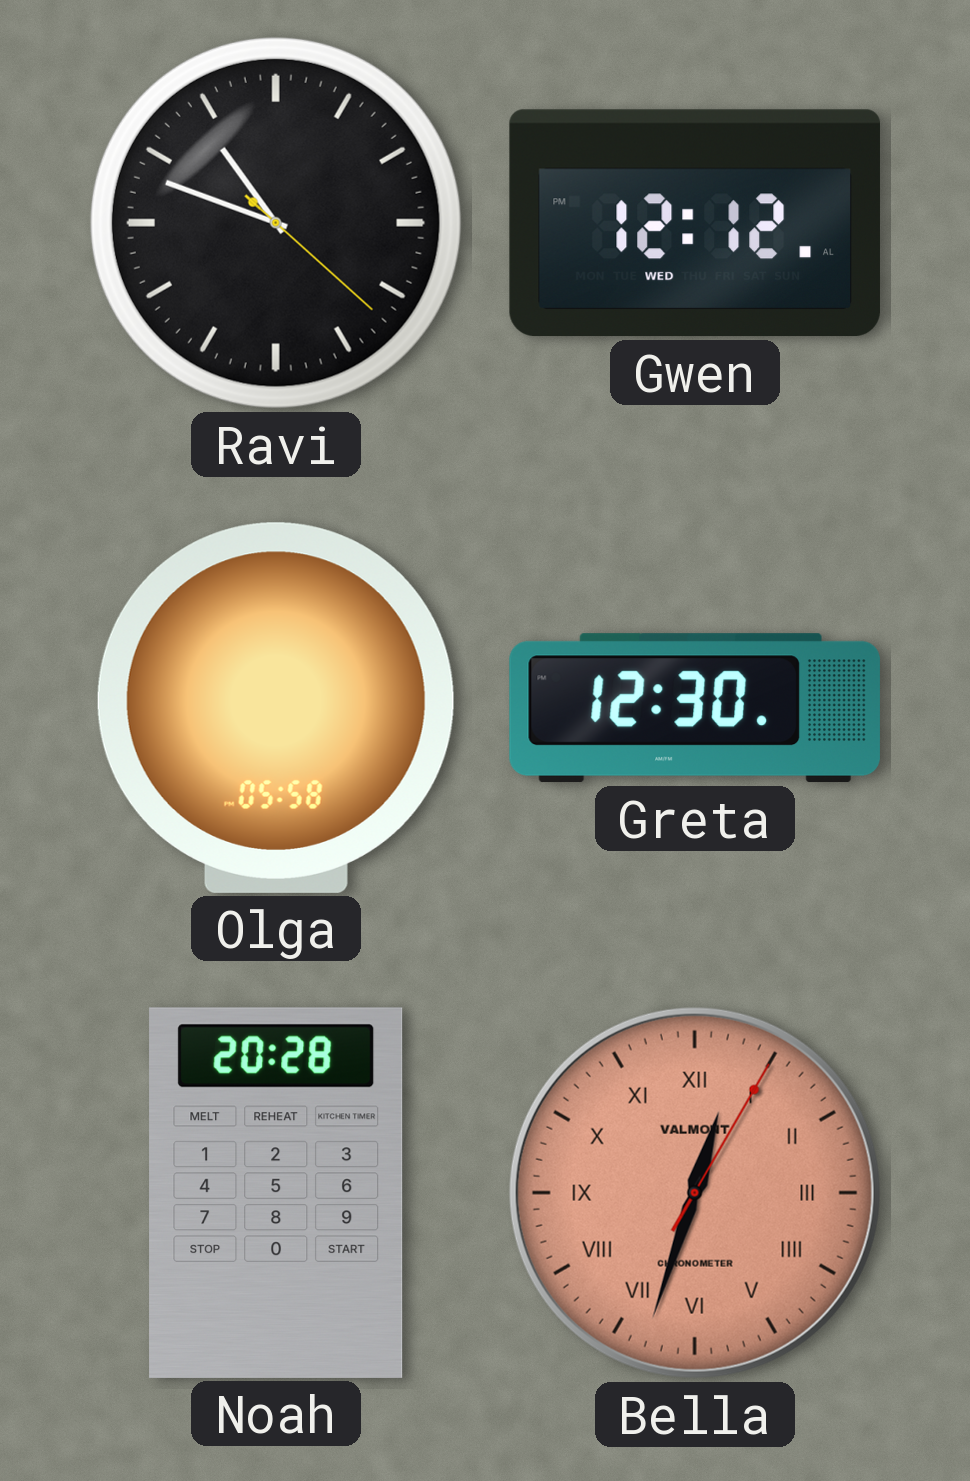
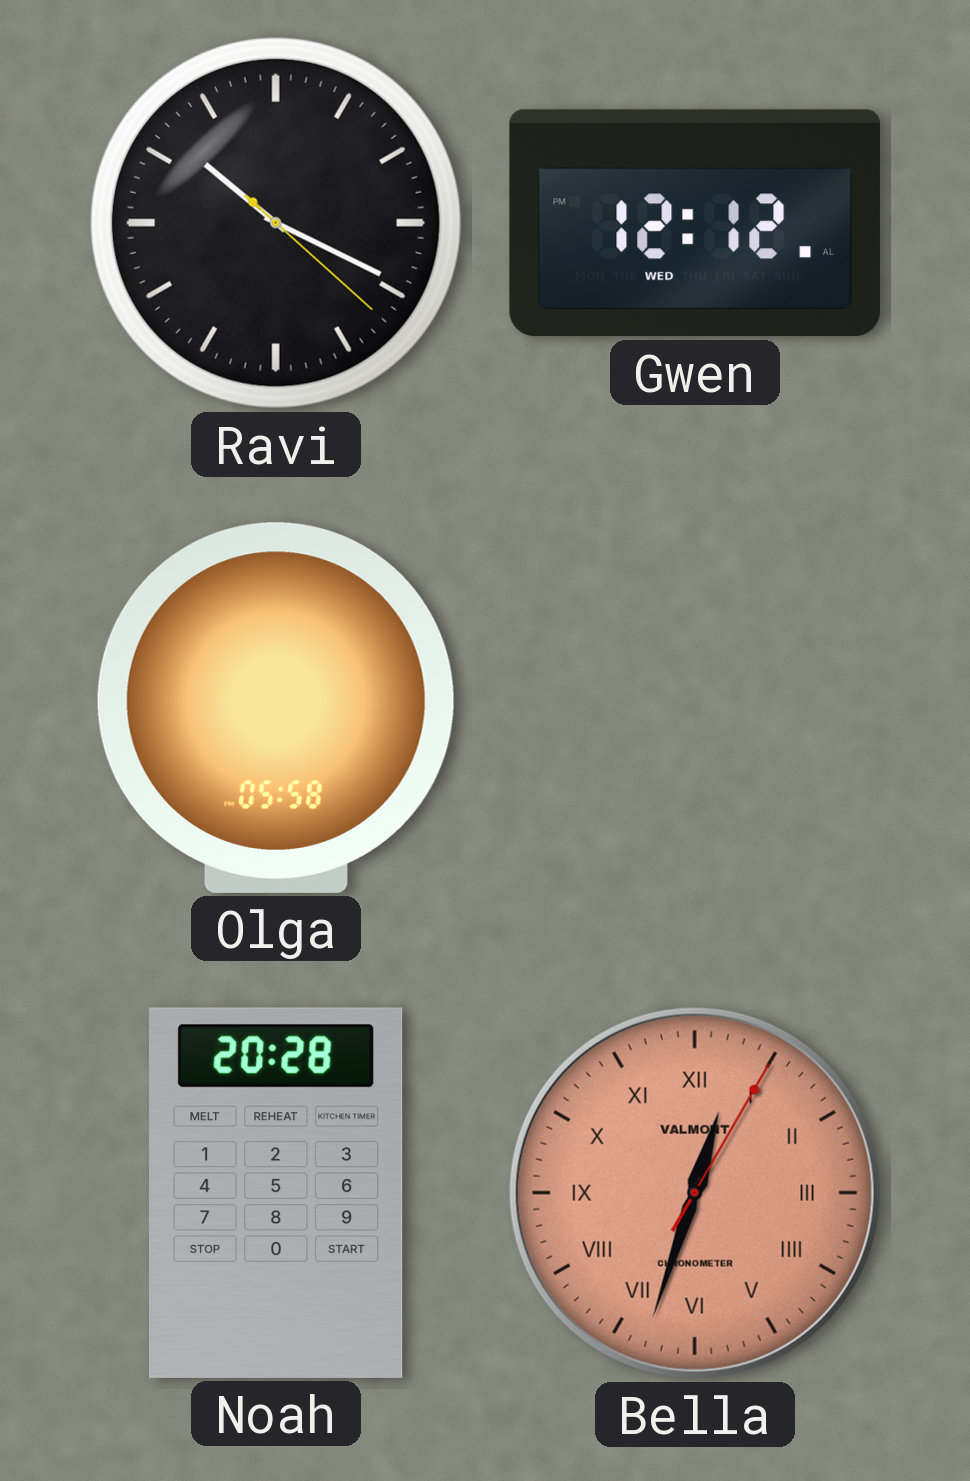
Ravi: 10:48 -> 10:19 (276, 223)
Greta: 12:30 -> none (695, 708)
